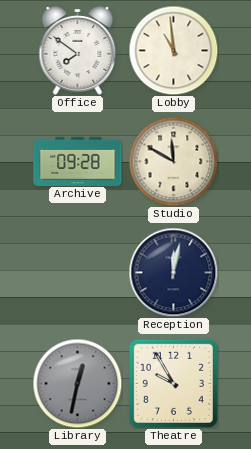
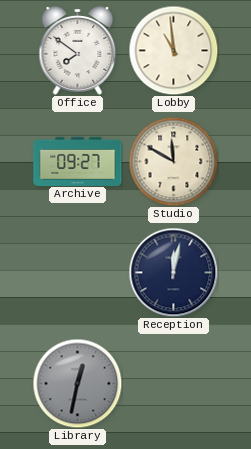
Archive: 09:28 -> 09:27 (78, 161)
Theatre: 9:55 -> none (173, 383)
